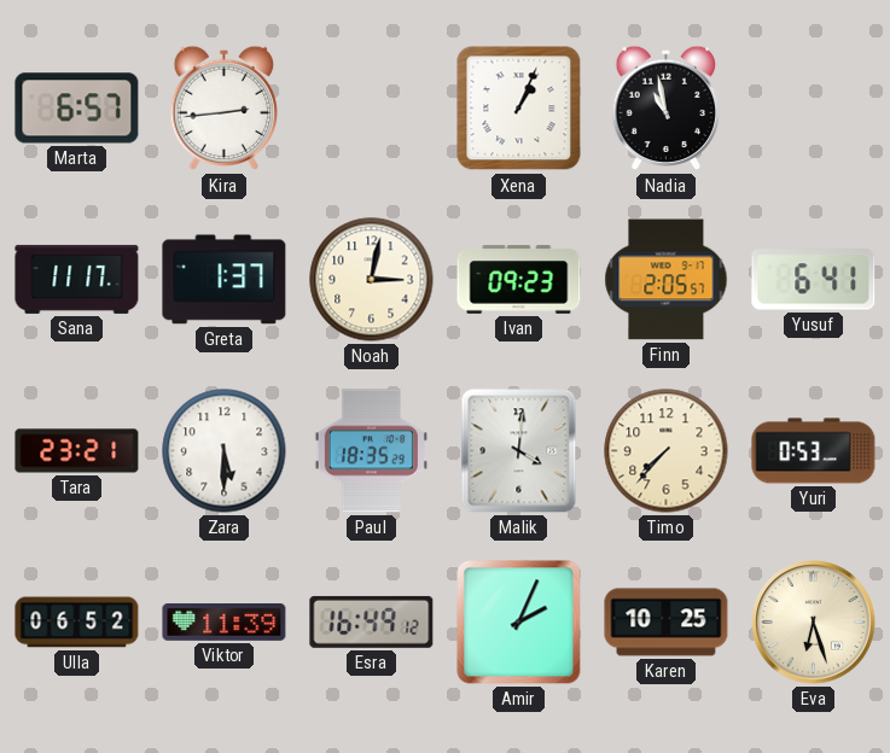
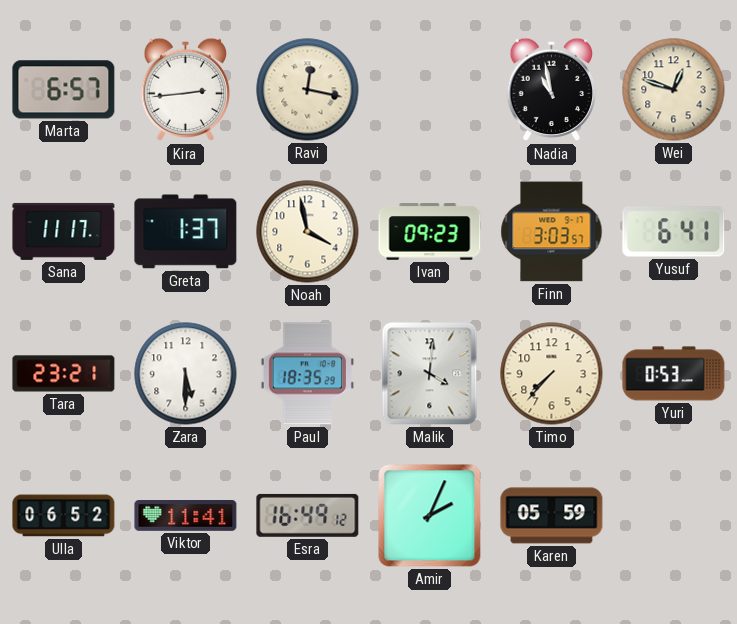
Ravi: none -> 12:17 (308, 90)
Xena: 1:04 -> none (519, 109)
Wei: none -> 12:48 (674, 90)
Noah: 3:02 -> 3:58 (308, 232)
Finn: 2:05 -> 3:03 (552, 232)
Viktor: 11:39 -> 11:41 (186, 516)
Karen: 10:25 -> 05:59 (552, 516)
Eva: 6:27 -> none (814, 623)
